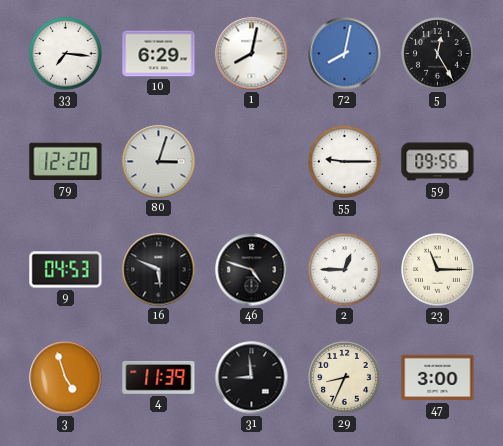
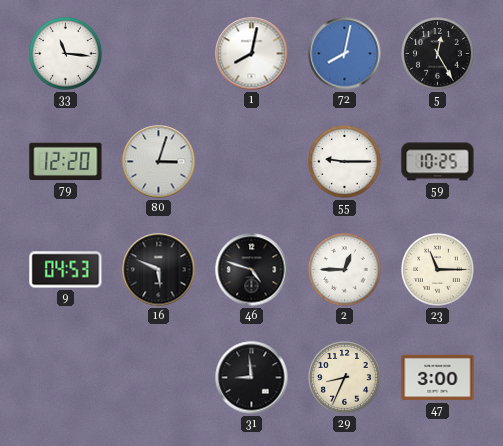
33: 7:16 -> 11:16 (66, 54)
10: 6:29 -> none (159, 54)
59: 09:56 -> 10:25 (438, 162)
3: 4:57 -> none (66, 378)
4: 11:39 -> none (159, 377)
